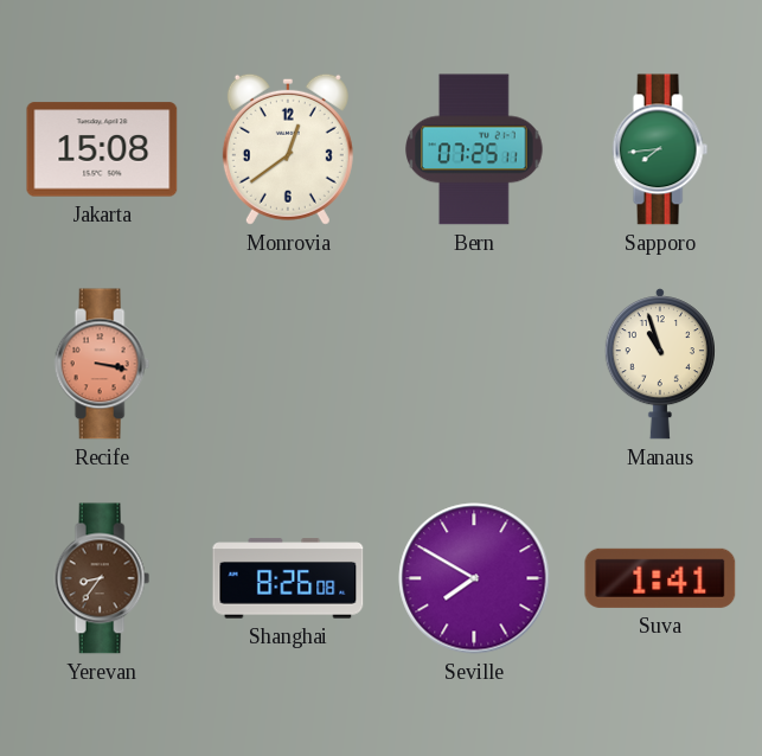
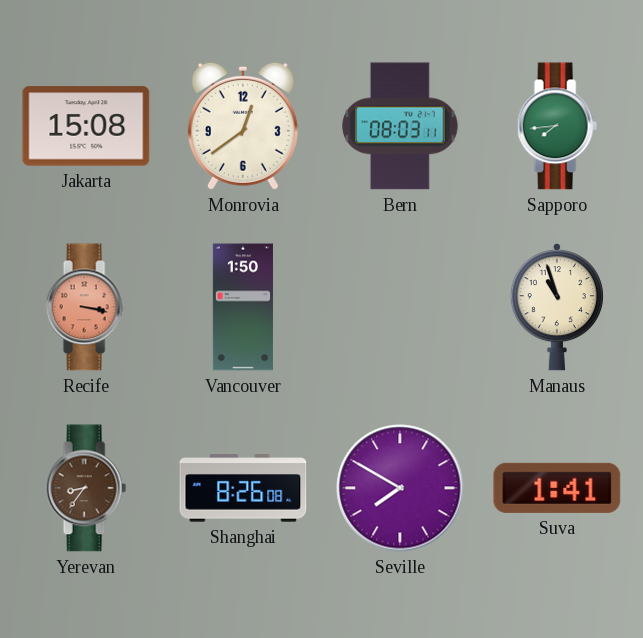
Bern: 07:25 -> 08:03 (400, 126)
Vancouver: none -> 1:50 (243, 307)
